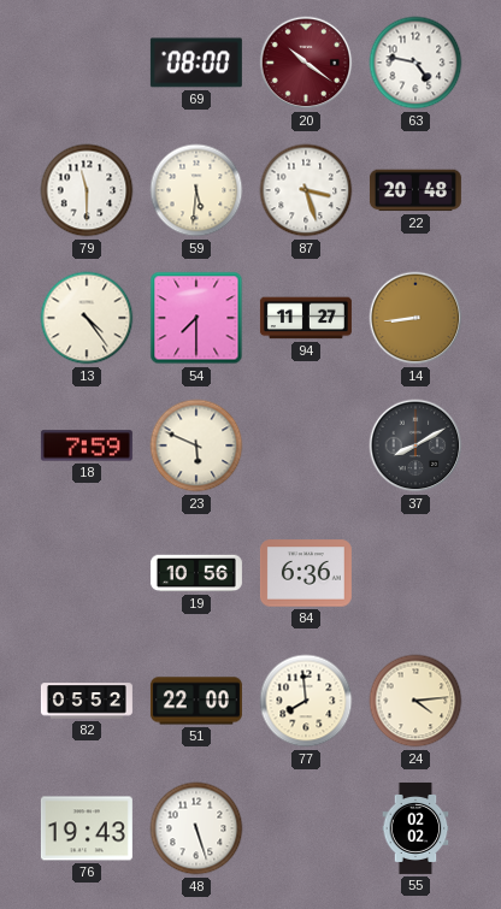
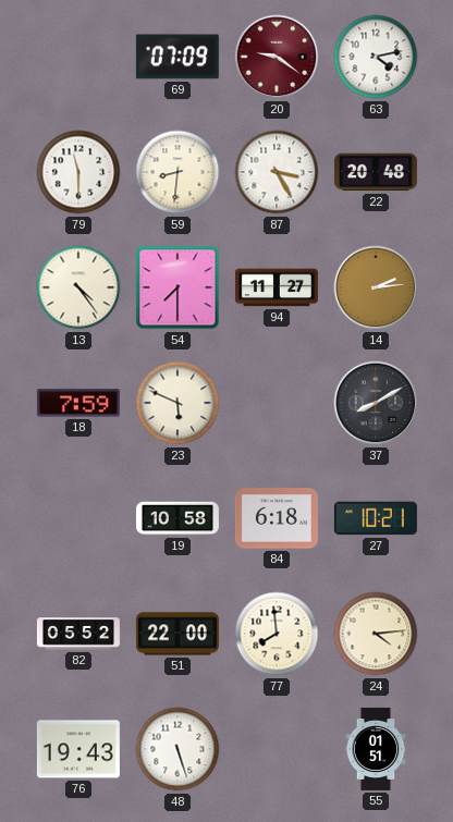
69: 08:00 -> 07:09 (177, 57)
20: 10:21 -> 9:21 (277, 57)
63: 4:47 -> 4:13 (376, 57)
59: 5:31 -> 8:31 (177, 172)
87: 3:27 -> 3:25 (277, 172)
14: 8:44 -> 2:14 (376, 287)
19: 10:56 -> 10:58 (177, 518)
84: 6:36 -> 6:18 (277, 518)
27: none -> 10:21 (376, 518)
55: 02:02 -> 01:51 (376, 749)
